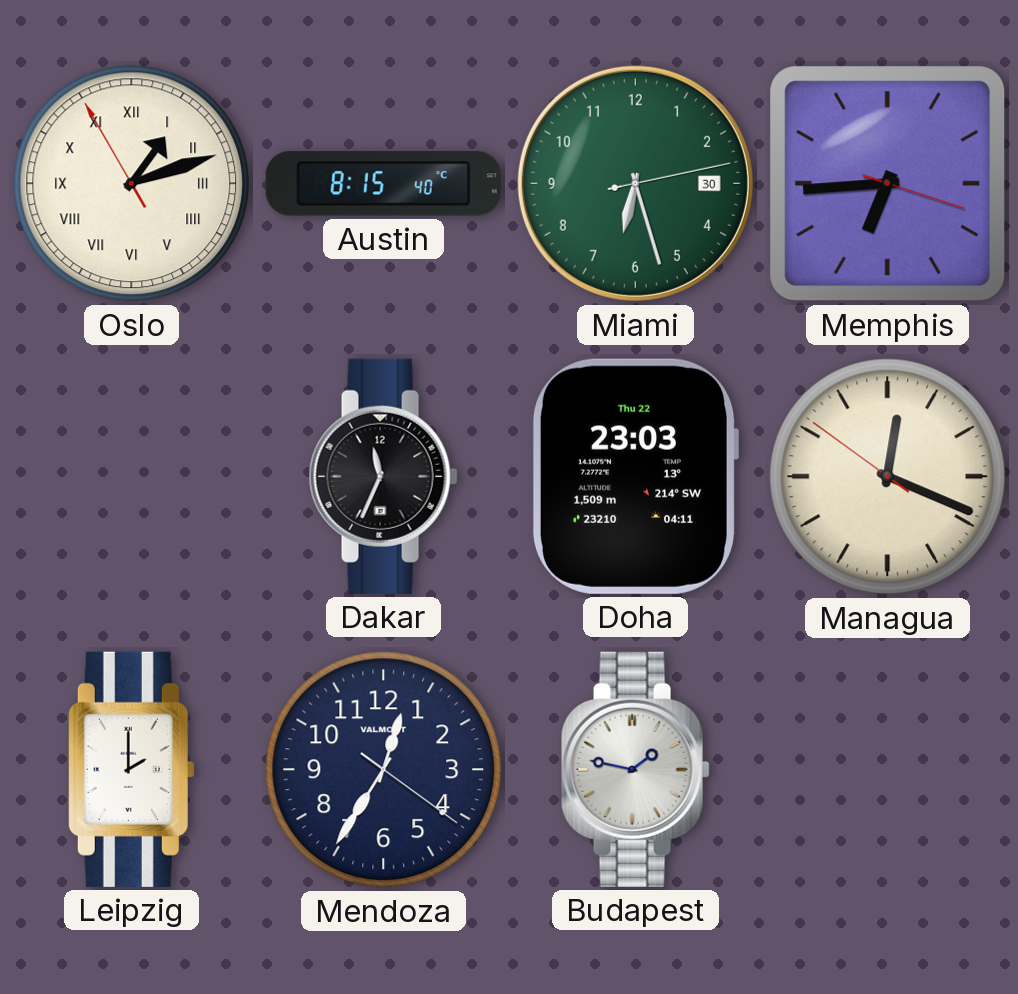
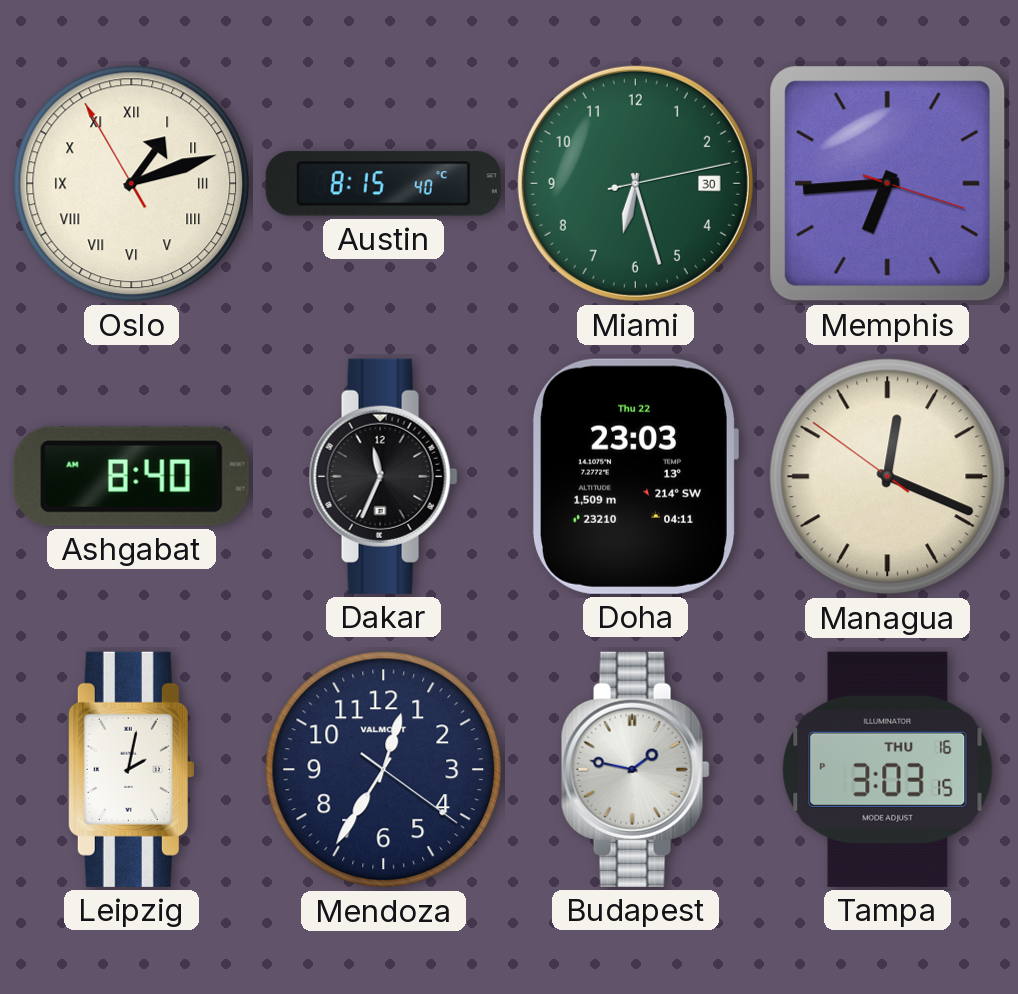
Ashgabat: none -> 8:40 (131, 476)
Leipzig: 2:00 -> 2:02 (131, 769)
Tampa: none -> 3:03 (888, 769)
